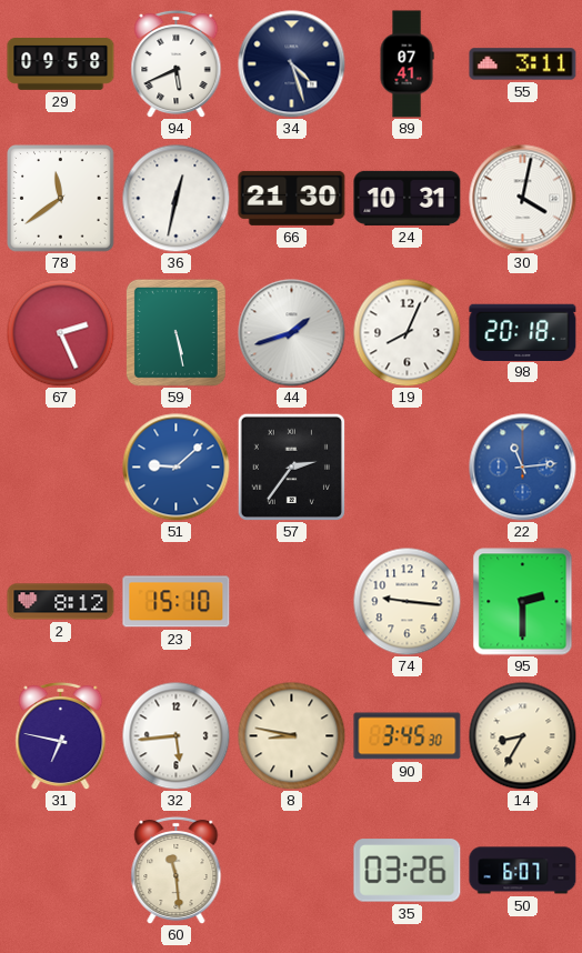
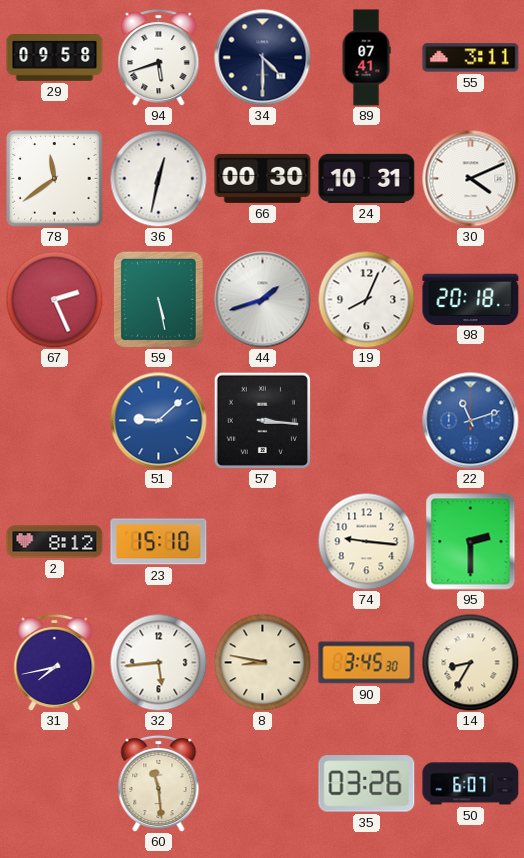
94: 5:41 -> 5:42 (159, 57)
34: 4:27 -> 4:30 (263, 58)
66: 21:30 -> 00:30 (263, 178)
30: 4:02 -> 4:11 (471, 179)
57: 2:36 -> 3:16 (262, 420)
22: 11:14 -> 11:12 (471, 421)
31: 6:47 -> 7:43 (55, 662)
